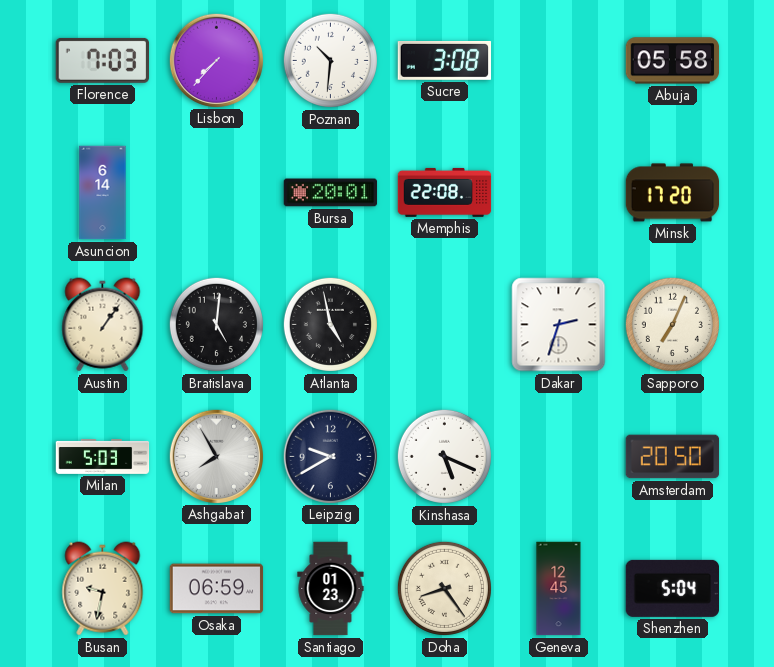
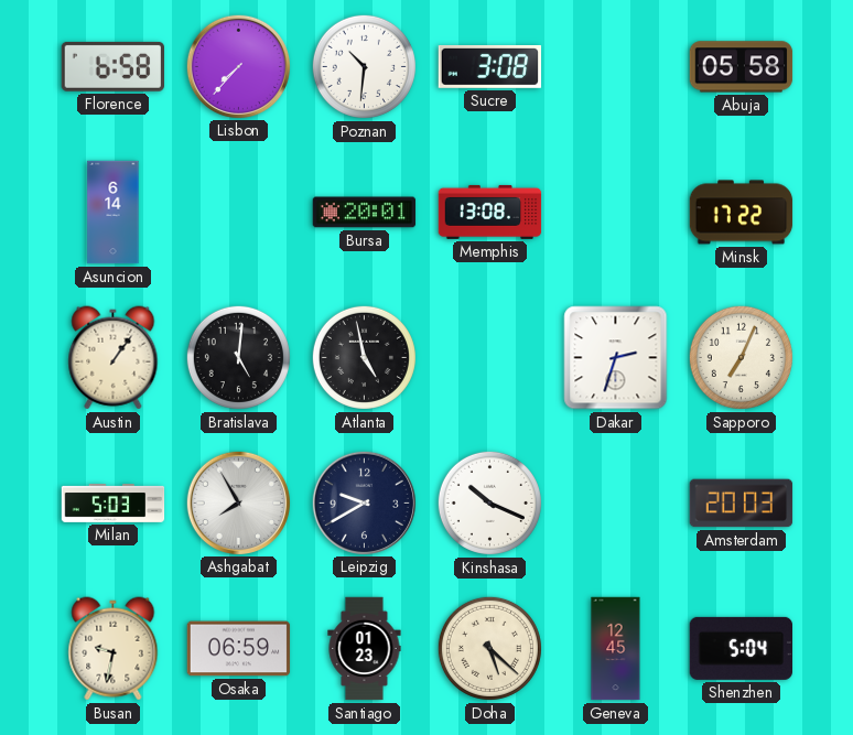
Florence: 7:03 -> 6:58 (112, 66)
Memphis: 22:08 -> 13:08 (490, 212)
Minsk: 17:20 -> 17:22 (742, 213)
Kinshasa: 5:19 -> 10:19 (489, 502)
Amsterdam: 20:50 -> 20:03 (742, 504)
Doha: 8:24 -> 5:22 (489, 648)
